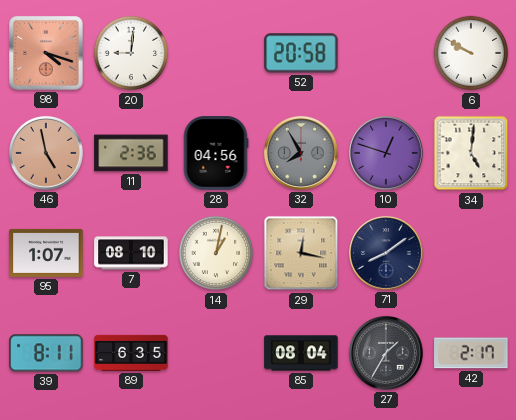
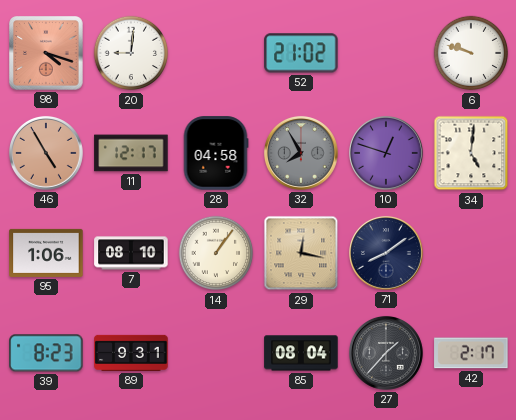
52: 20:58 -> 21:02 (301, 53)
6: 9:50 -> 9:48 (471, 53)
46: 4:58 -> 4:55 (46, 153)
11: 2:36 -> 12:17 (131, 153)
28: 04:56 -> 04:58 (216, 153)
95: 1:07 -> 1:06 (46, 253)
14: 1:02 -> 1:06 (216, 253)
39: 8:11 -> 8:23 (46, 353)
89: 6:35 -> 9:31 (131, 353)
27: 1:35 -> 1:37 (386, 353)
